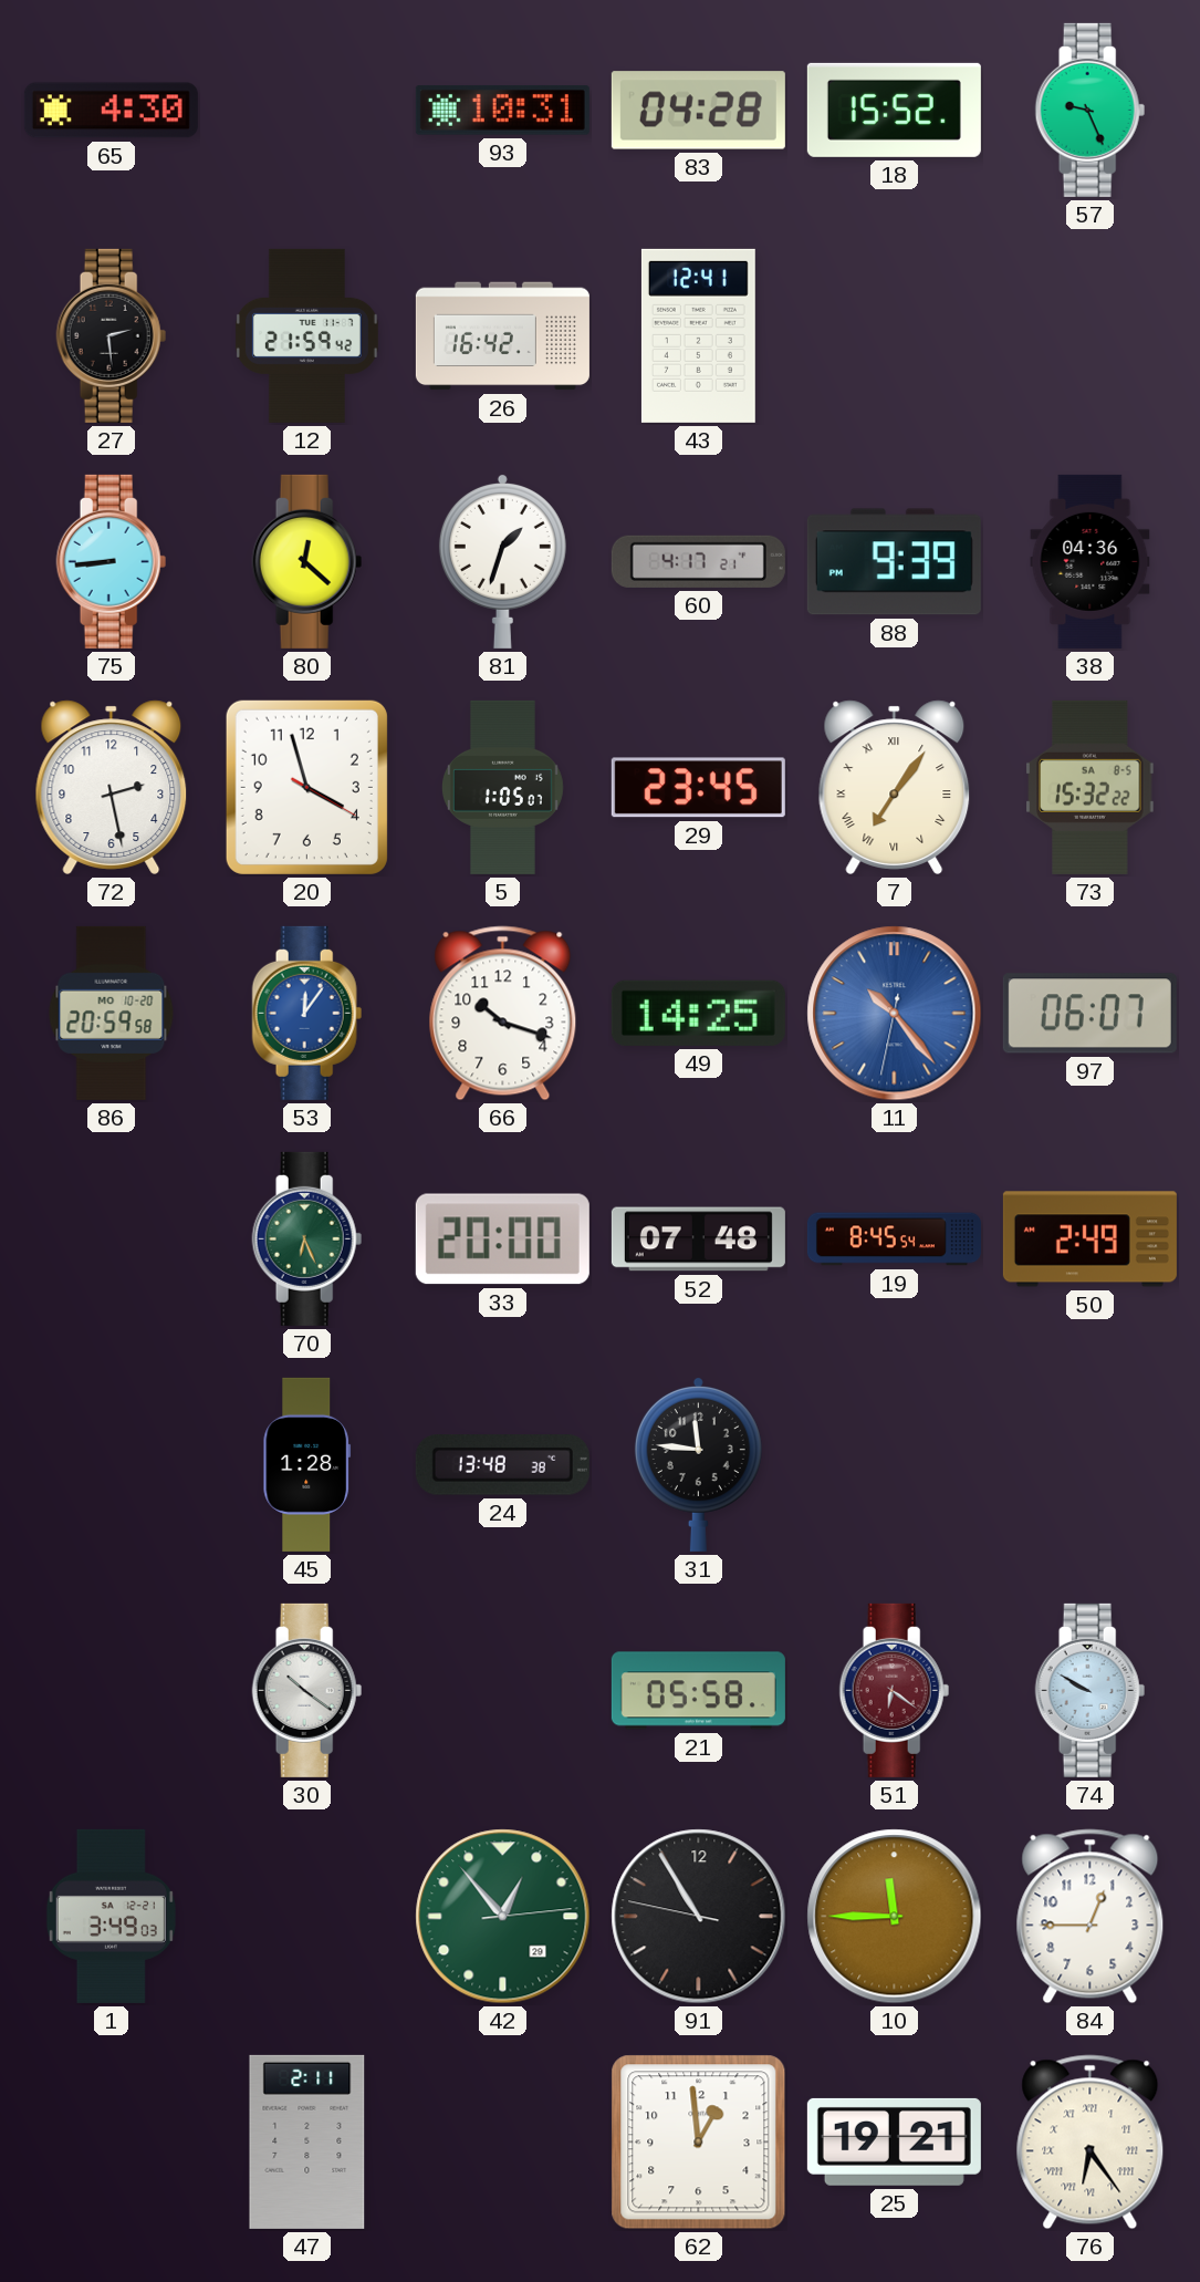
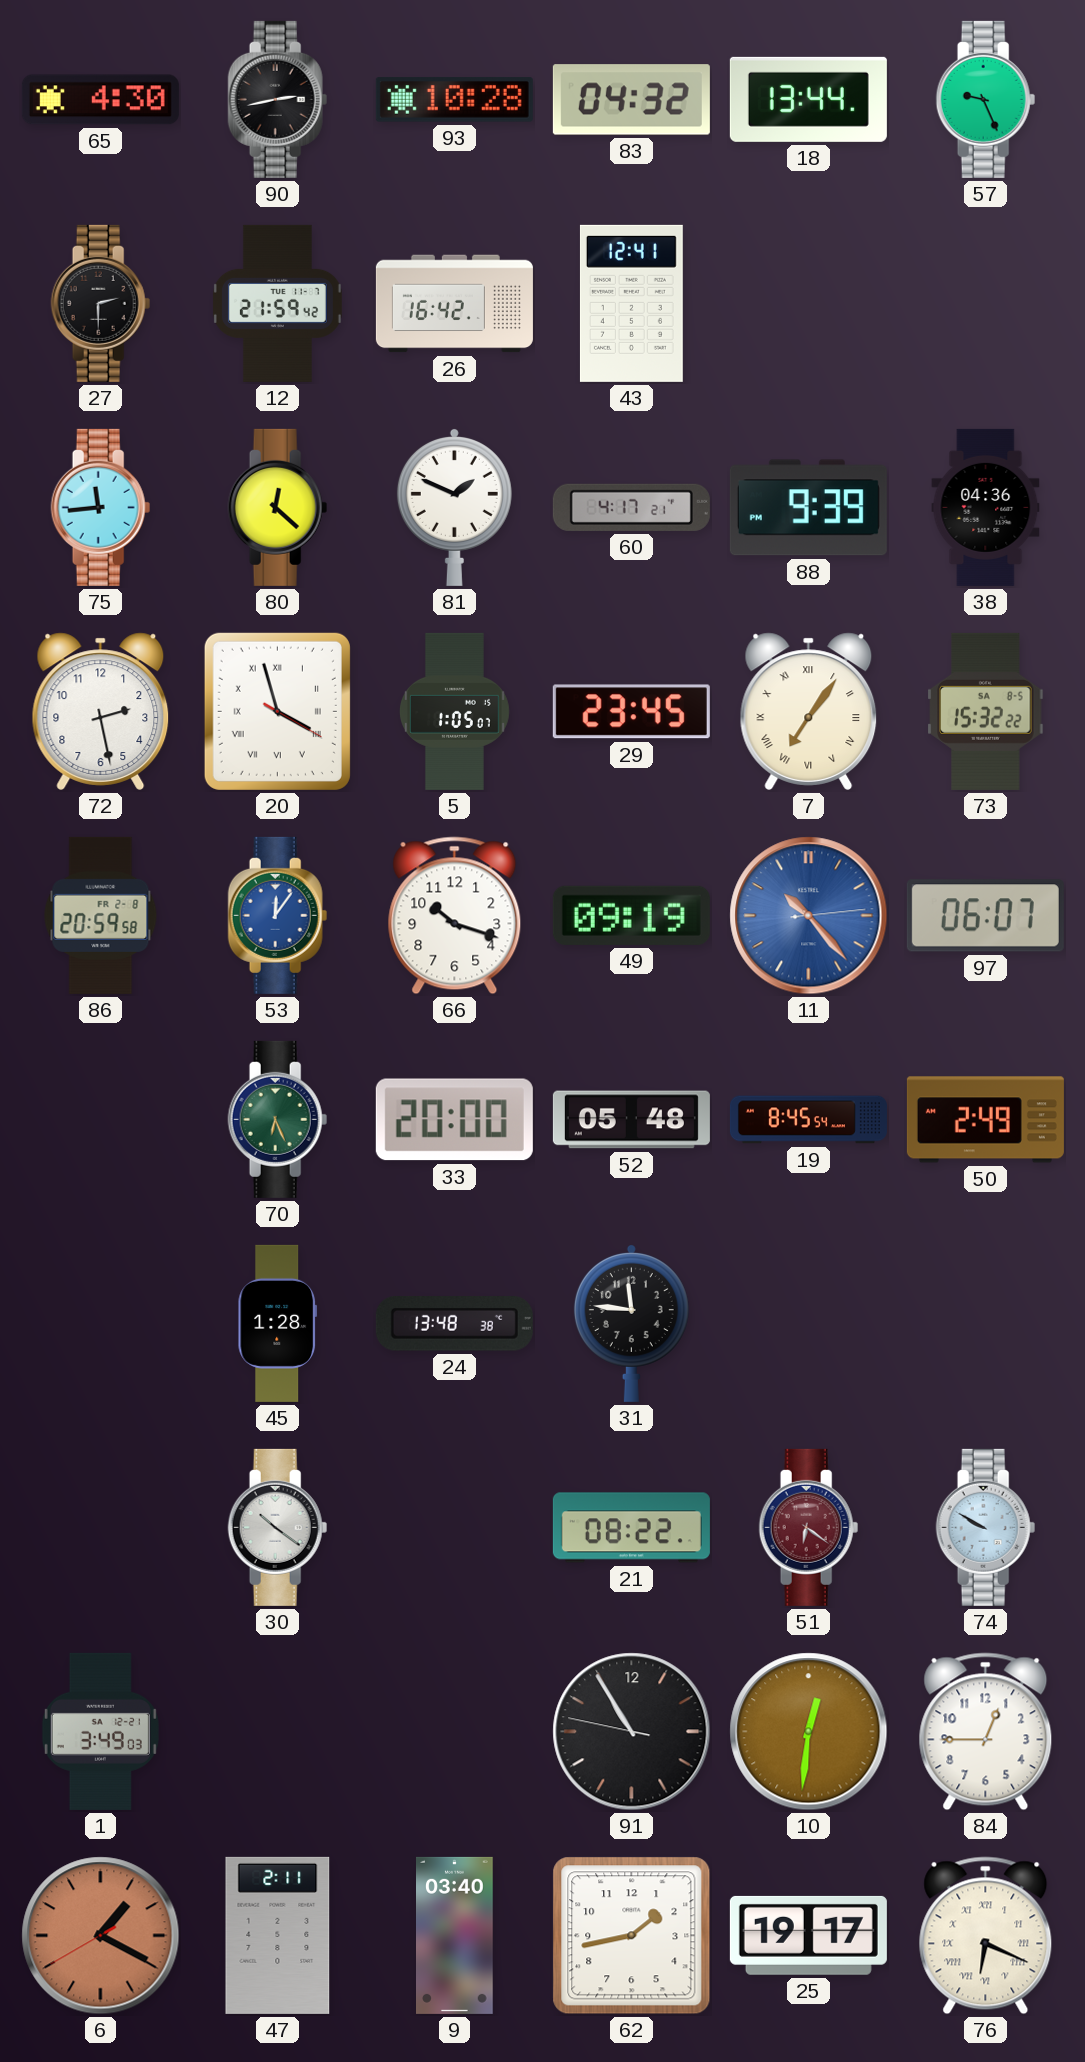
90: none -> 2:43 (278, 99)
93: 10:31 -> 10:28 (454, 100)
83: 04:28 -> 04:32 (631, 100)
18: 15:52 -> 13:44 (808, 99)
27: 2:29 -> 2:30 (101, 303)
75: 8:44 -> 11:44 (101, 507)
81: 1:33 -> 1:49 (454, 507)
20 numerals: Arabic -> Roman (277, 711)
86 date: MO 10-20 -> FR 2-8 (101, 915)
49: 14:25 -> 09:19 (631, 915)
11: 10:23:32 -> 10:23:14 (809, 916)
52: 07:48 -> 05:48 (631, 1120)
21: 05:58 -> 08:22 (631, 1528)
42: 12:53 -> none (503, 1917)
10: 11:45 -> 12:31 (809, 1732)
6: none -> 1:19 (101, 1936)
9: none -> 03:40 (455, 1935)
62: 12:59 -> 1:43 (632, 1936)
25: 19:21 -> 19:17 (808, 1935)
76: 6:24 -> 6:19 (986, 1936)
